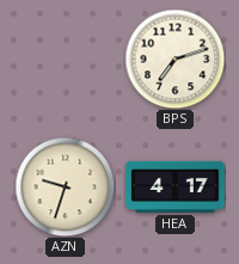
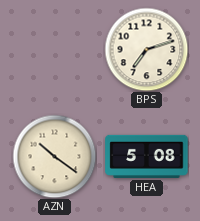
AZN: 9:33 -> 10:21 (54, 156)
HEA: 4:17 -> 5:08 (147, 156)
